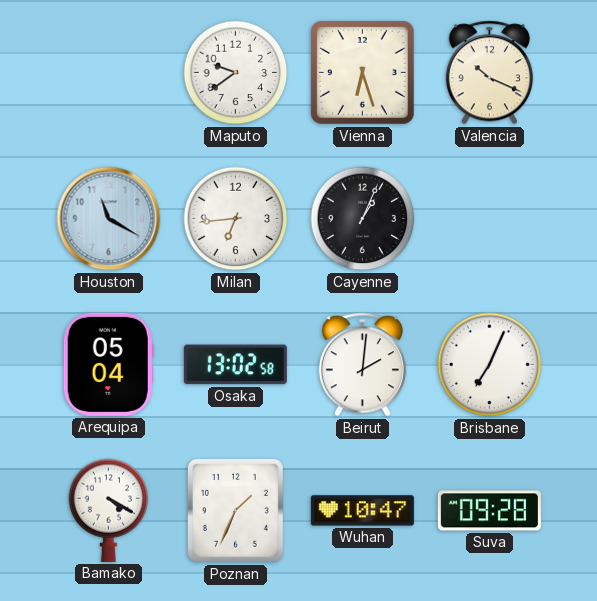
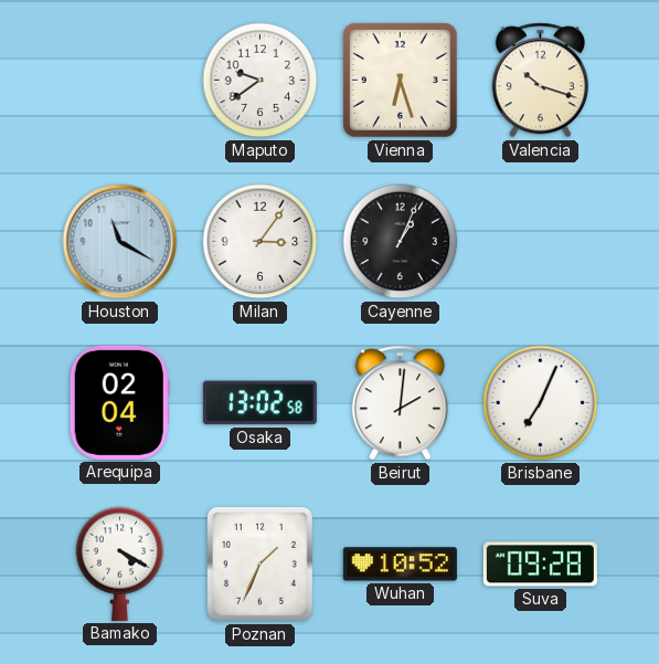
Valencia: 10:19 -> 10:18 (540, 81)
Milan: 6:44 -> 3:06 (261, 242)
Arequipa: 05:04 -> 02:04 (119, 402)
Wuhan: 10:47 -> 10:52 (400, 565)
